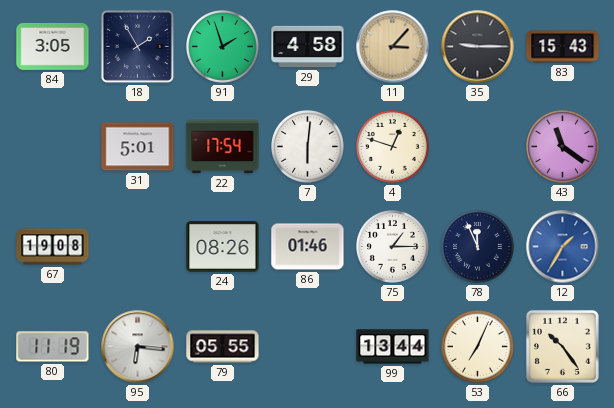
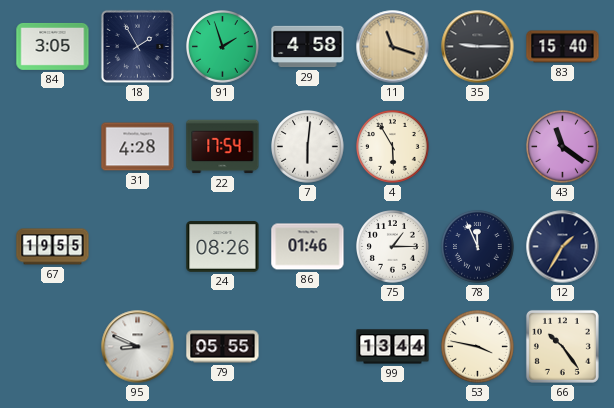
11: 3:07 -> 11:18 (393, 47)
83: 15:43 -> 15:40 (563, 47)
31: 5:01 -> 4:28 (138, 147)
4: 12:48 -> 5:55 (393, 147)
67: 19:08 -> 19:55 (53, 247)
12 dial: blue -> navy (563, 247)
80: 11:19 -> none (53, 347)
95: 6:16 -> 8:49 (138, 347)
53: 7:04 -> 3:47 (478, 347)
